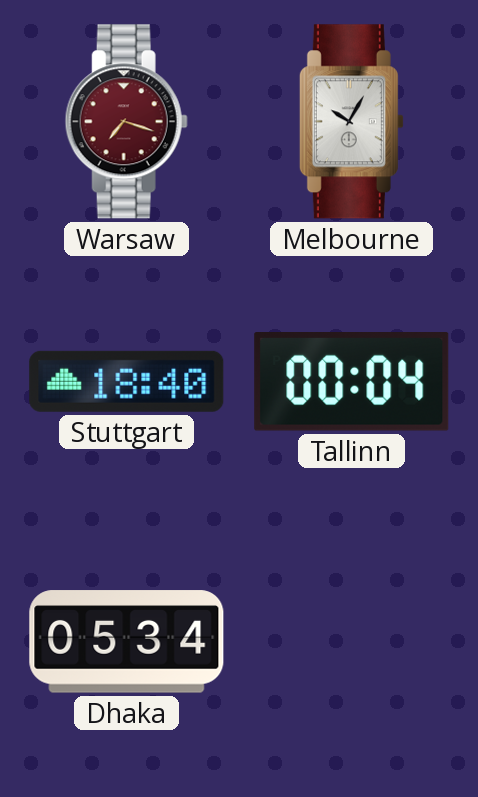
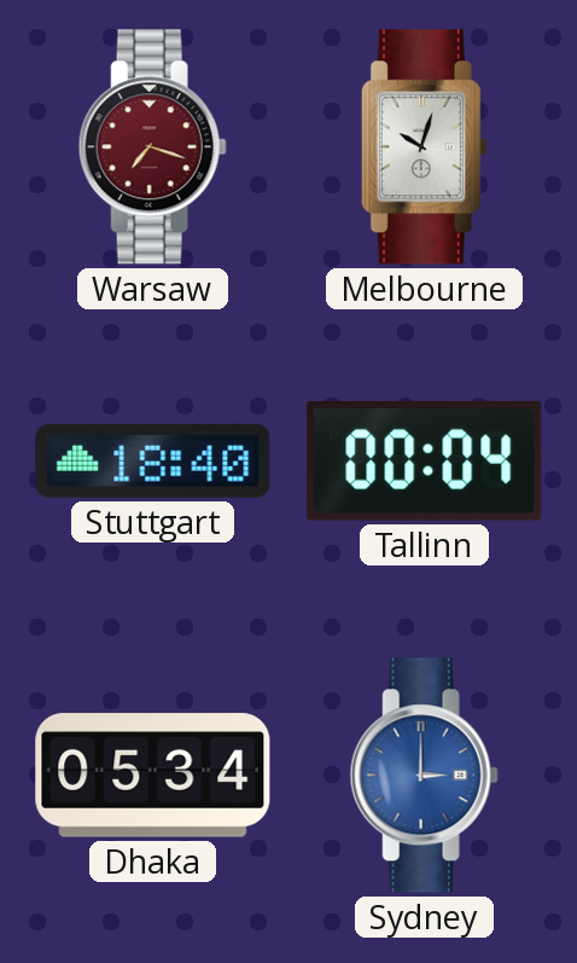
Melbourne: 10:05 -> 10:03 (424, 147)
Sydney: none -> 3:00 (424, 776)
